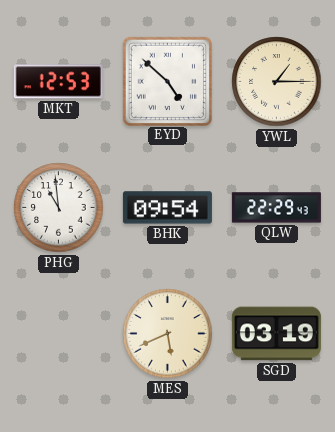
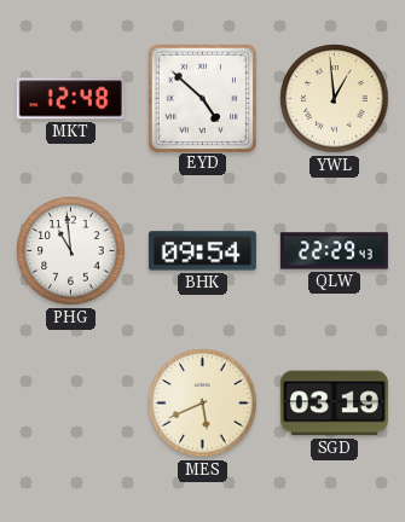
MKT: 12:53 -> 12:48 (70, 99)
YWL: 1:15 -> 12:59 (335, 99)
